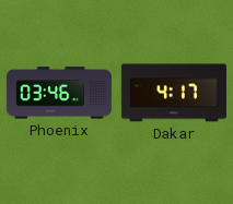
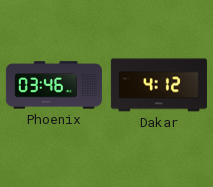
Dakar: 4:17 -> 4:12 (159, 85)
